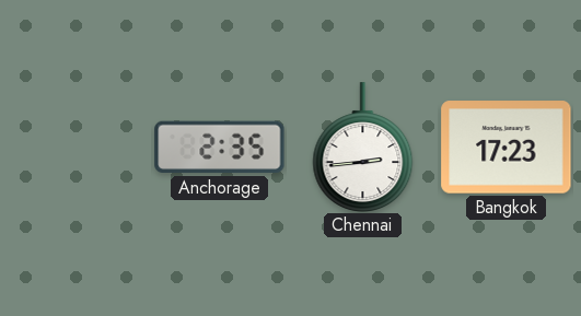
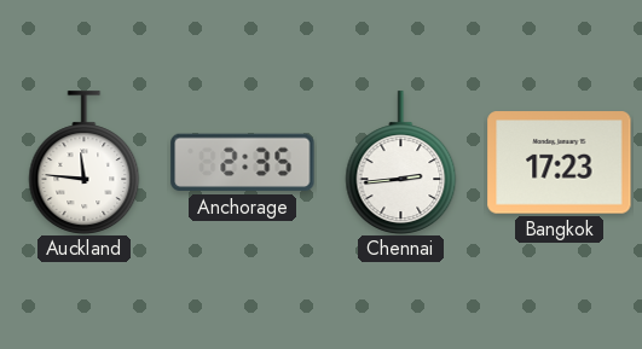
Auckland: none -> 11:46 (85, 162)
